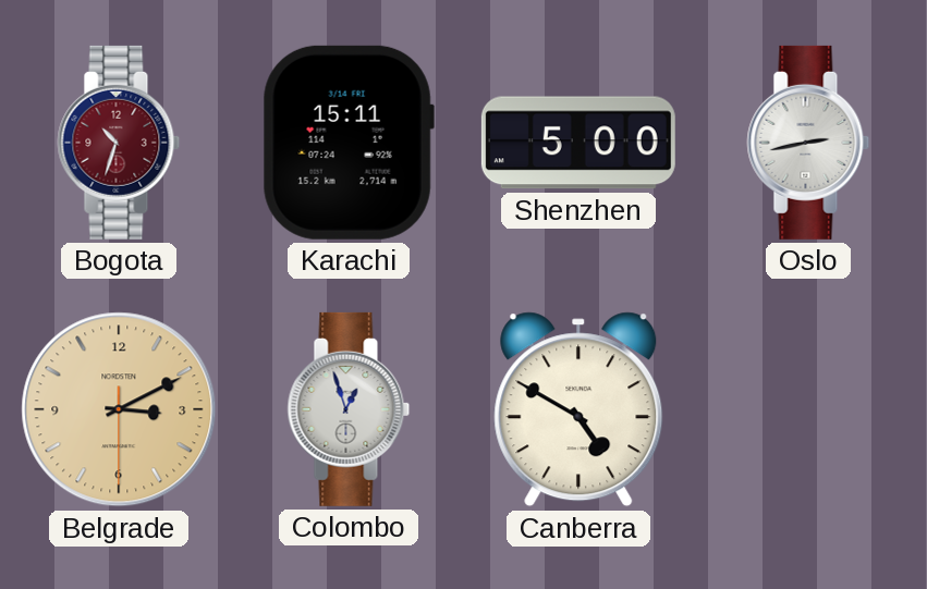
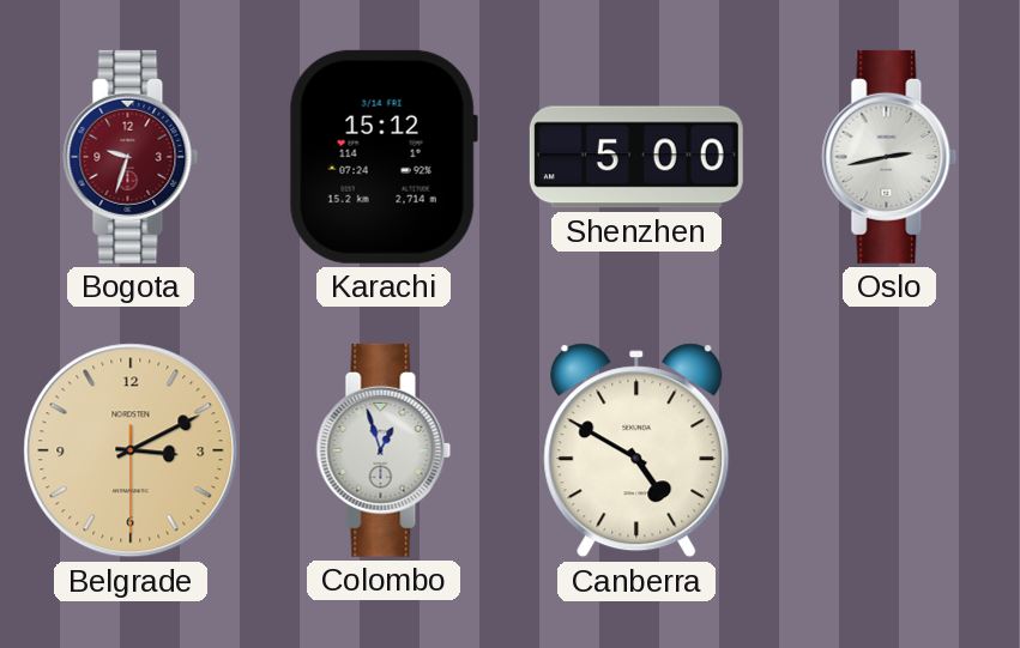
Bogota: 10:33 -> 9:33 (131, 157)
Karachi: 15:11 -> 15:12 (384, 157)
